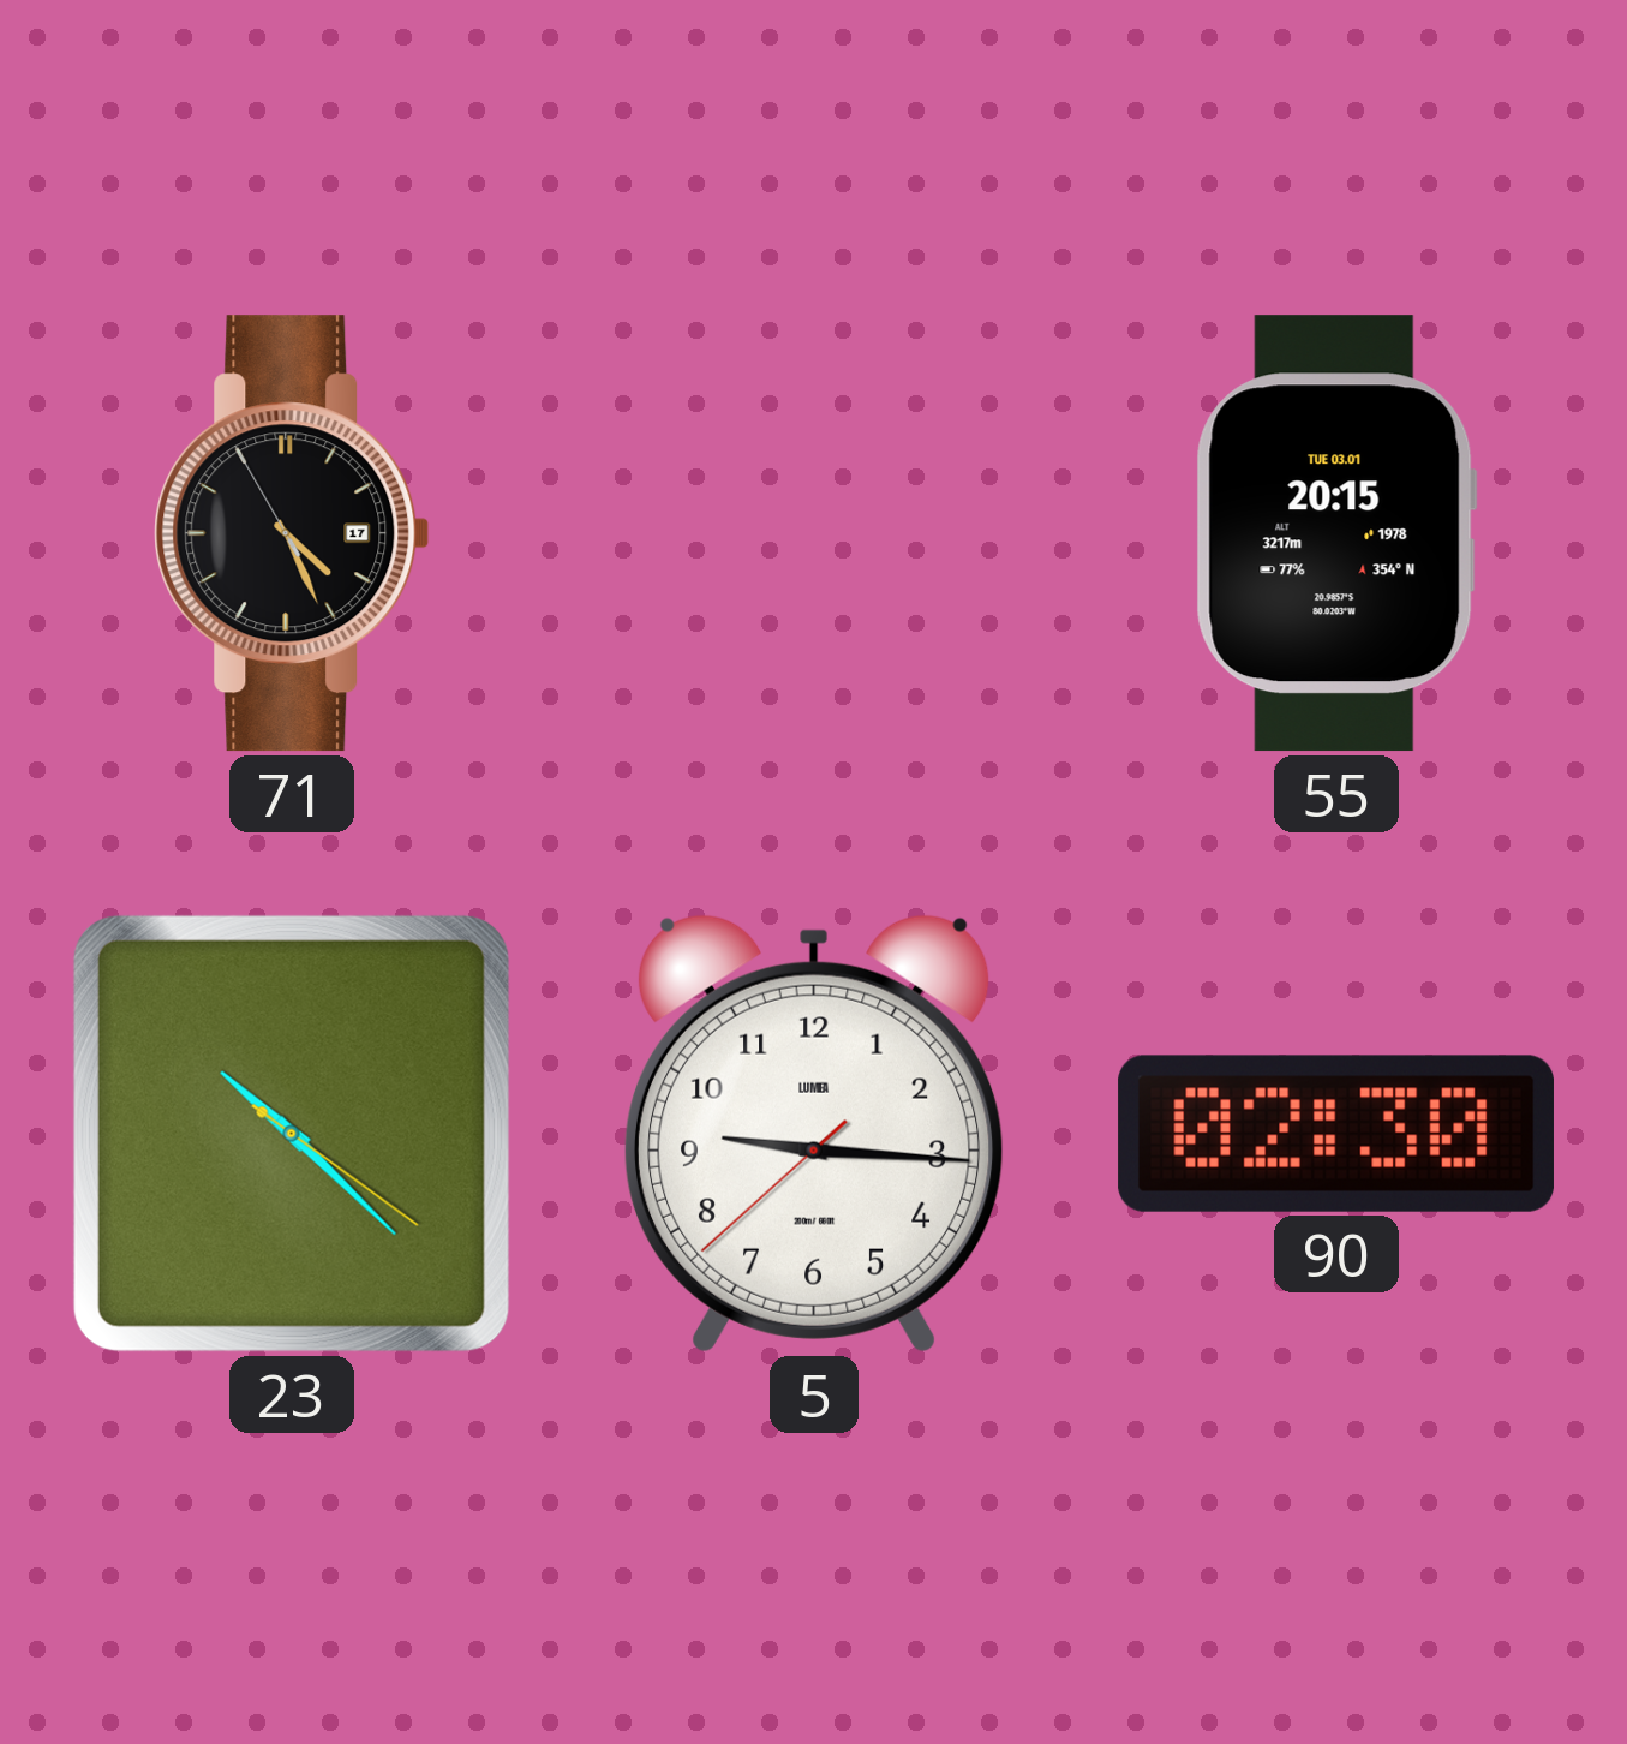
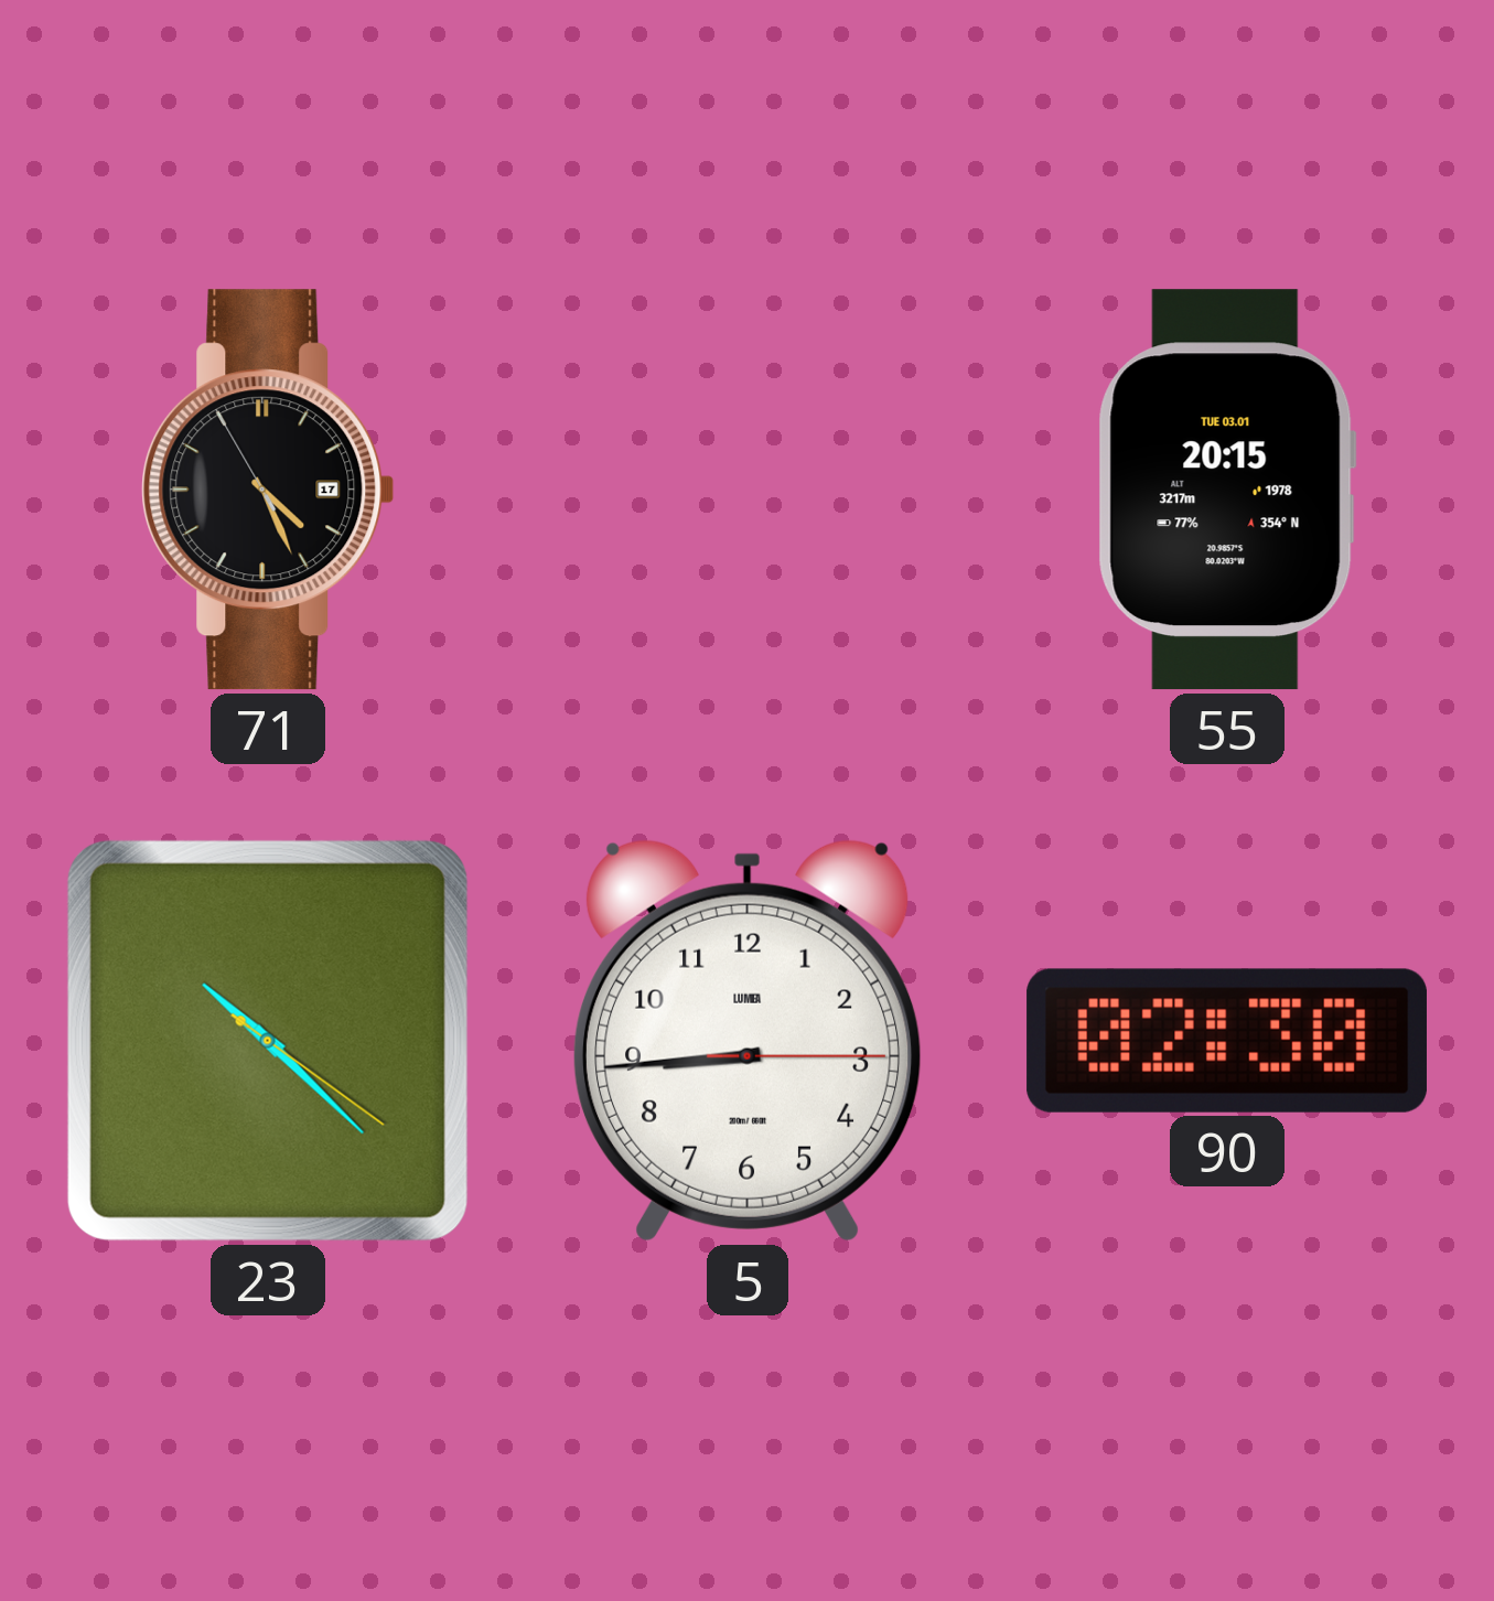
5: 9:15 -> 8:44 (748, 1041)
